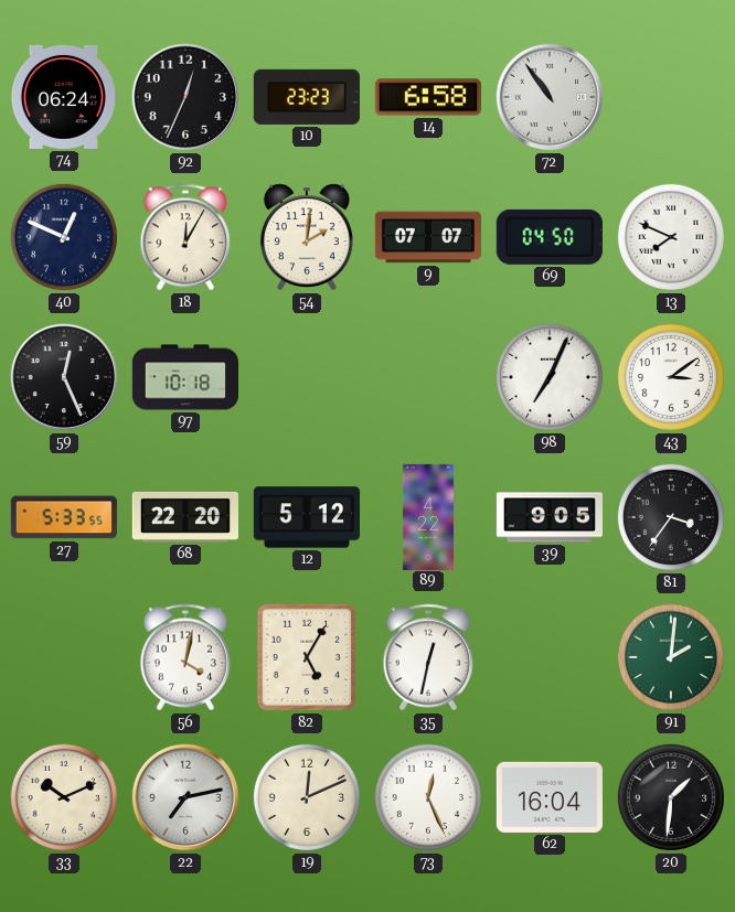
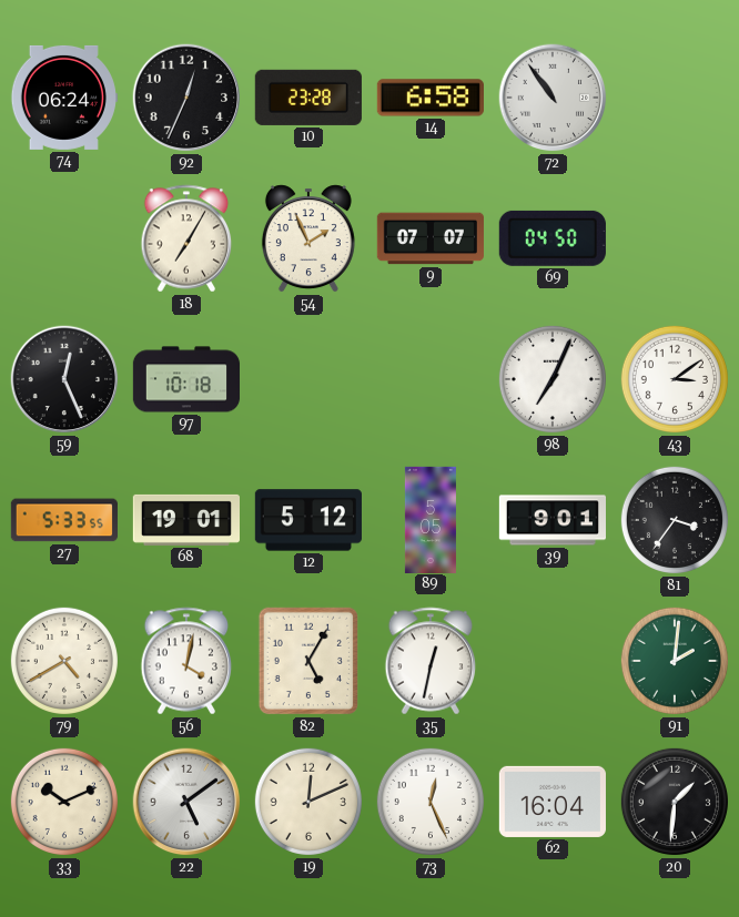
10: 23:23 -> 23:28 (308, 98)
40: 12:49 -> none (64, 237)
18: 12:05 -> 7:05 (186, 238)
54: 2:01 -> 1:56 (308, 238)
13: 7:49 -> none (671, 237)
68: 22:20 -> 19:01 (185, 520)
89: 4:22 -> 5:05 (431, 519)
39: 9:05 -> 9:01 (551, 520)
79: none -> 4:40 (64, 661)
22: 7:13 -> 5:09 (186, 802)
